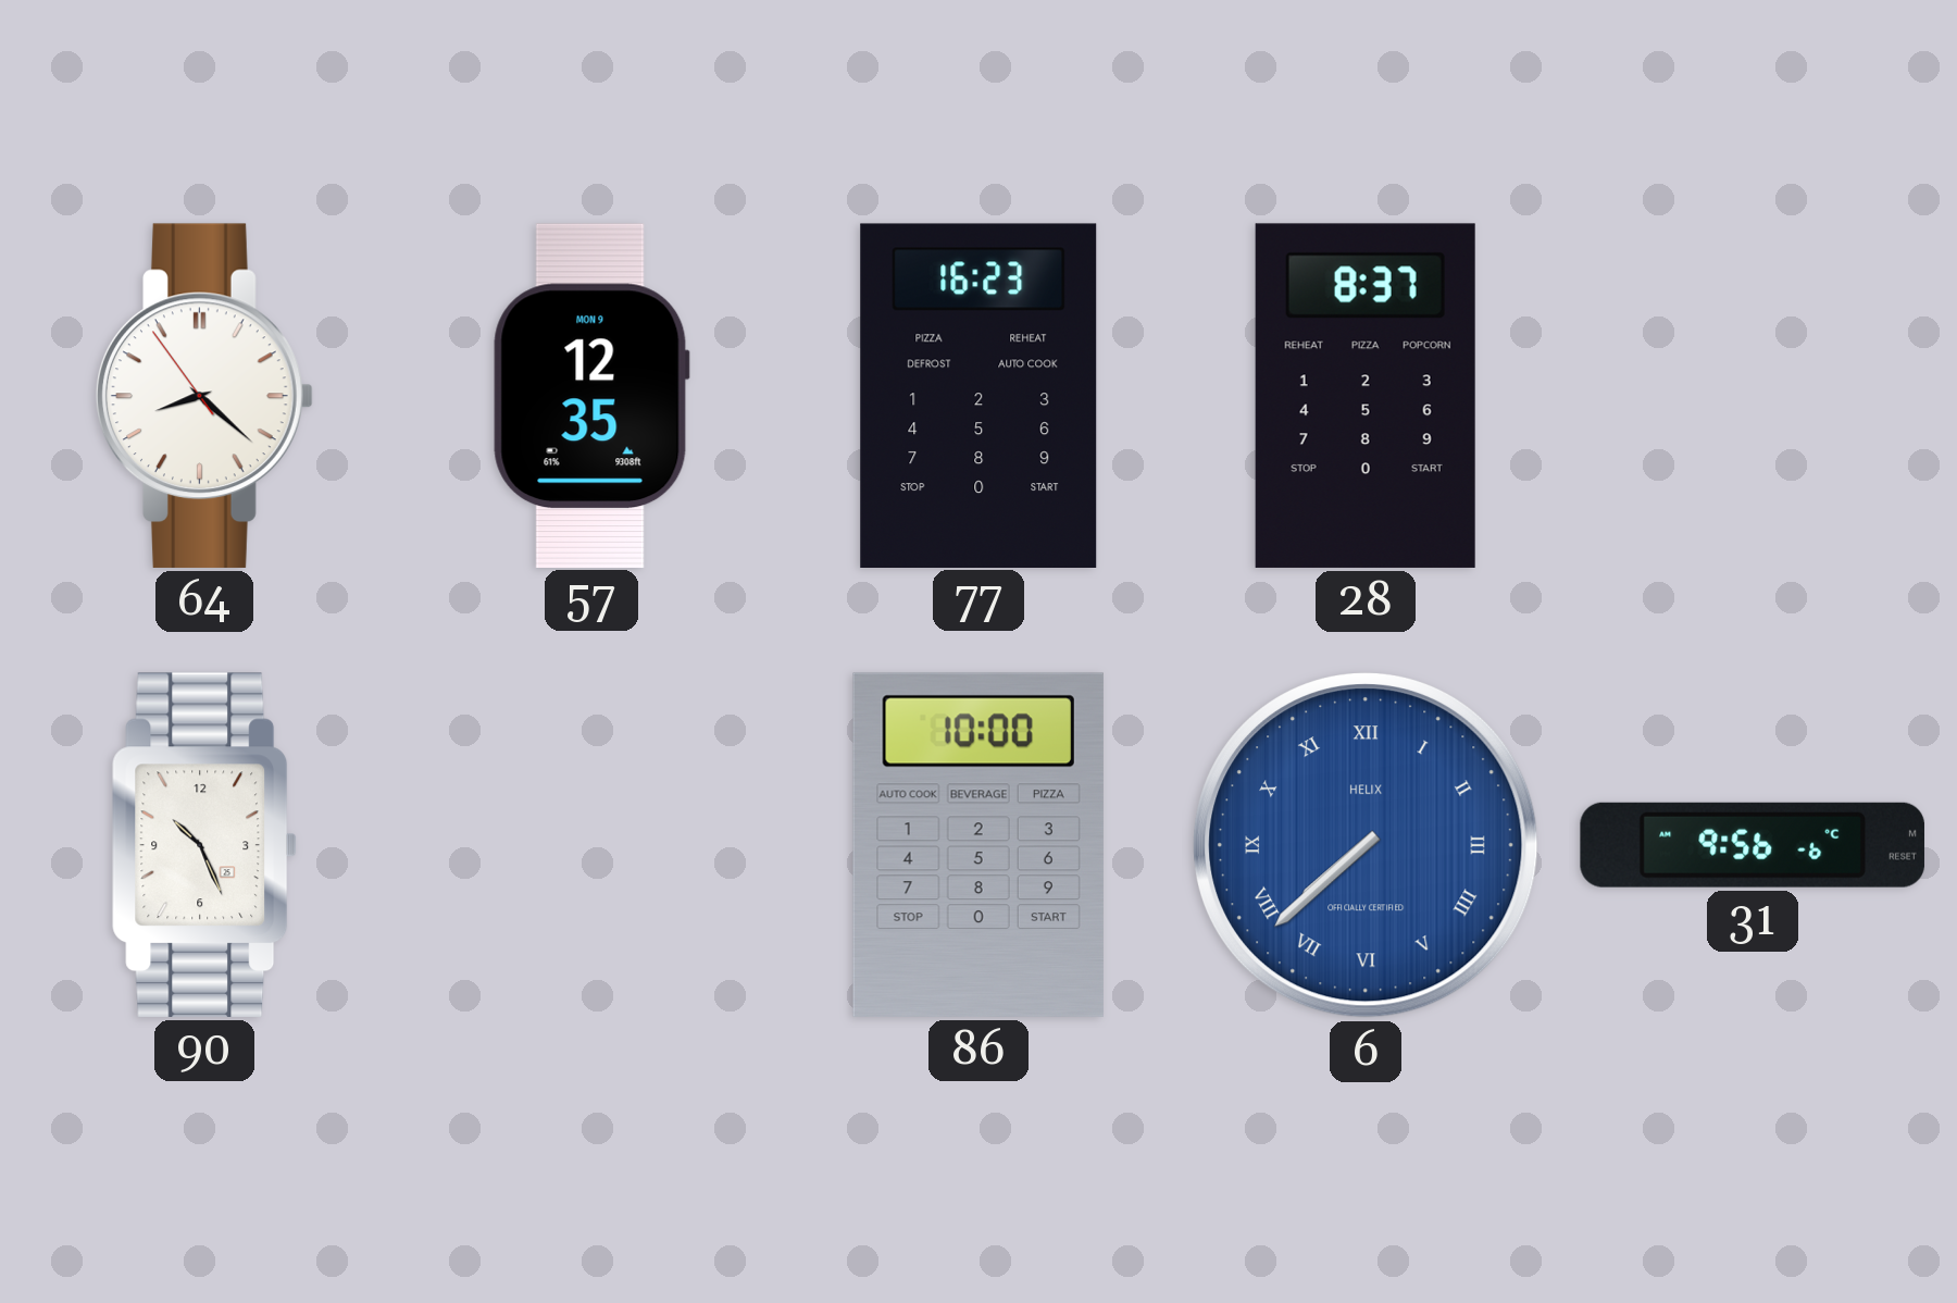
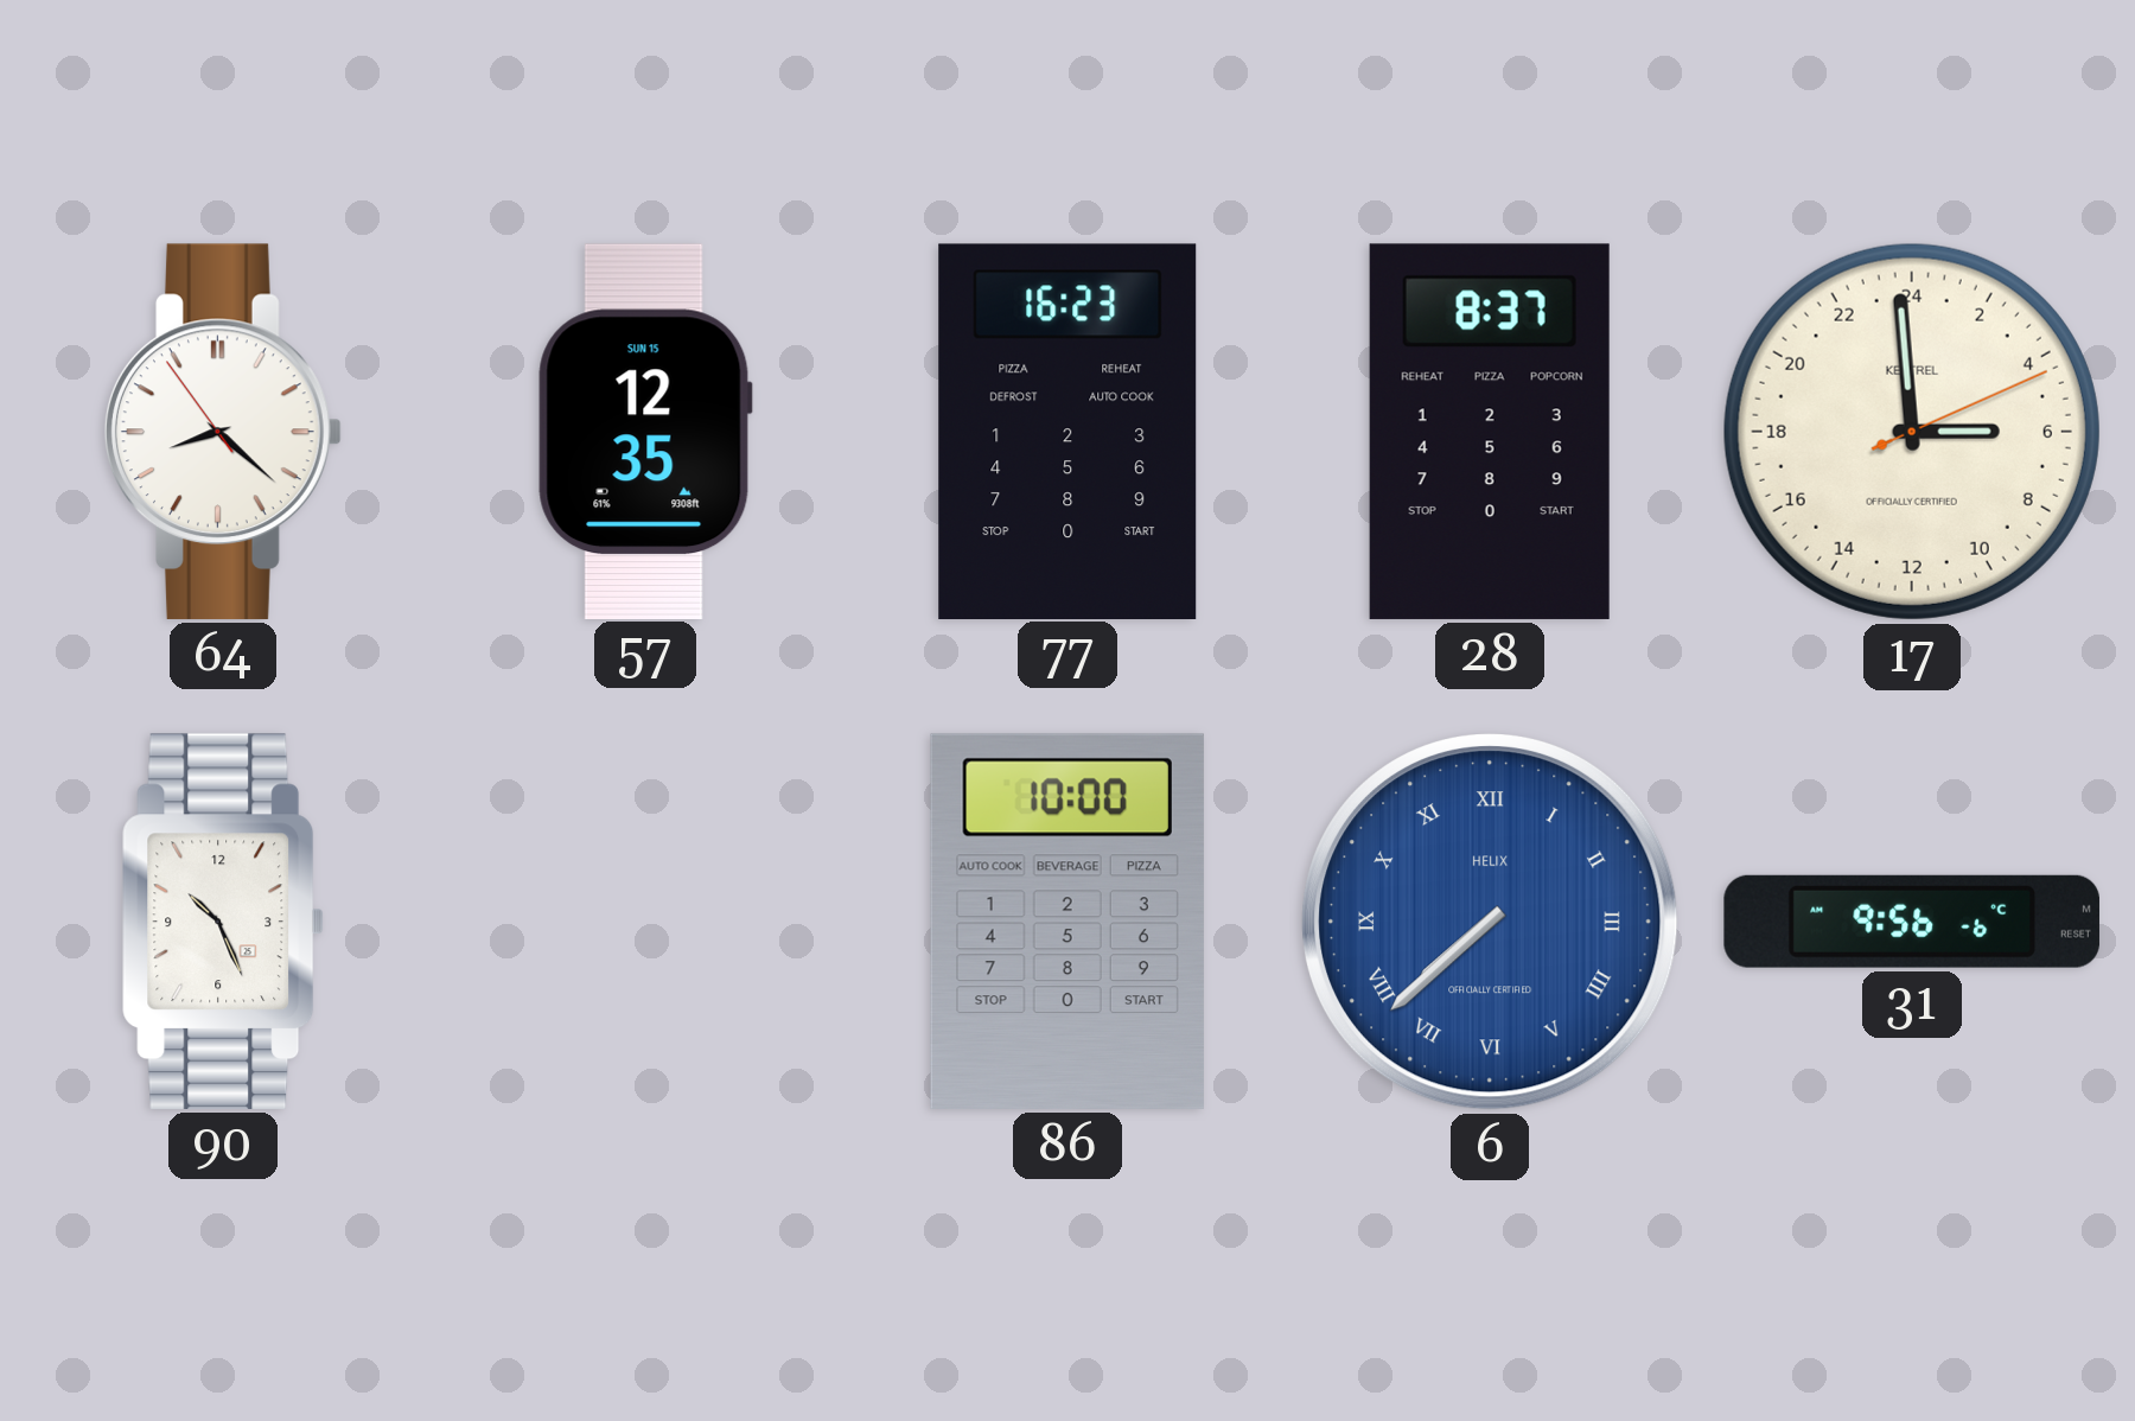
57 date: MON 9 -> SUN 15 (645, 431)
17: none -> 5:59 (1912, 432)
